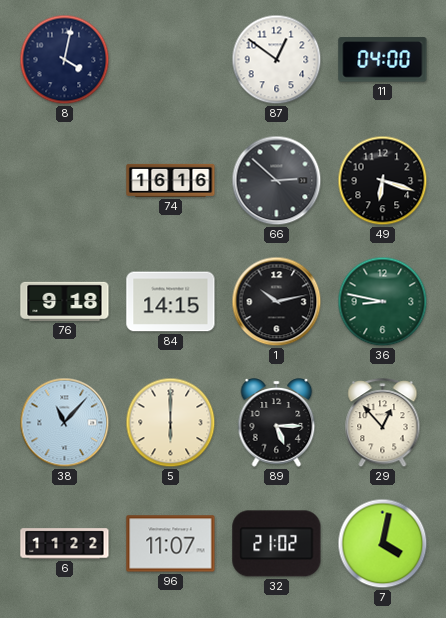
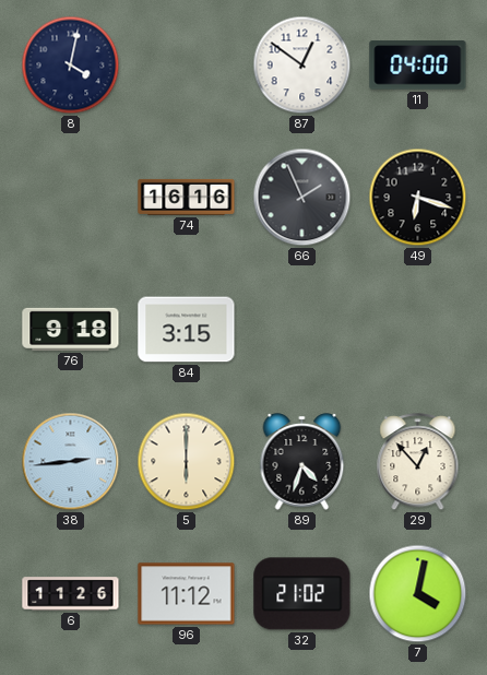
66: 2:52 -> 1:56 (302, 198)
84: 14:15 -> 3:15 (187, 330)
1: 10:13 -> none (277, 302)
36: 8:47 -> none (383, 302)
38: 11:07 -> 2:44 (71, 462)
89: 5:15 -> 4:33 (302, 462)
6: 11:22 -> 11:26 (71, 594)
96: 11:07 -> 11:12 (187, 594)
